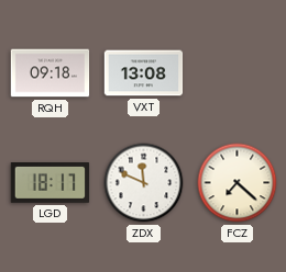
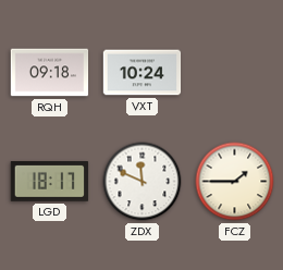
VXT: 13:08 -> 10:24 (143, 73)
FCZ: 7:22 -> 1:45 (235, 182)
